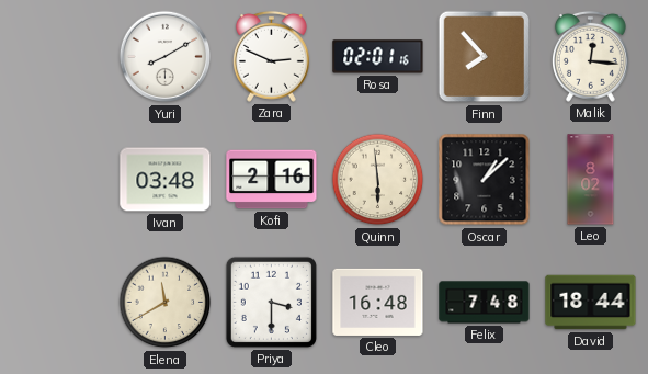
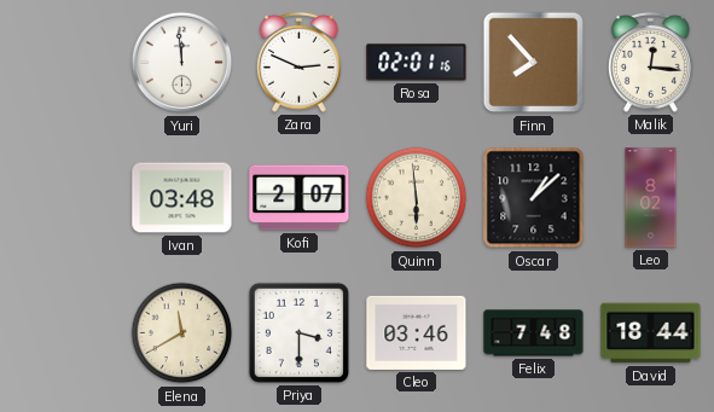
Yuri: 8:10 -> 11:59 (182, 63)
Kofi: 2:16 -> 2:07 (300, 198)
Cleo: 16:48 -> 03:46 (417, 332)
